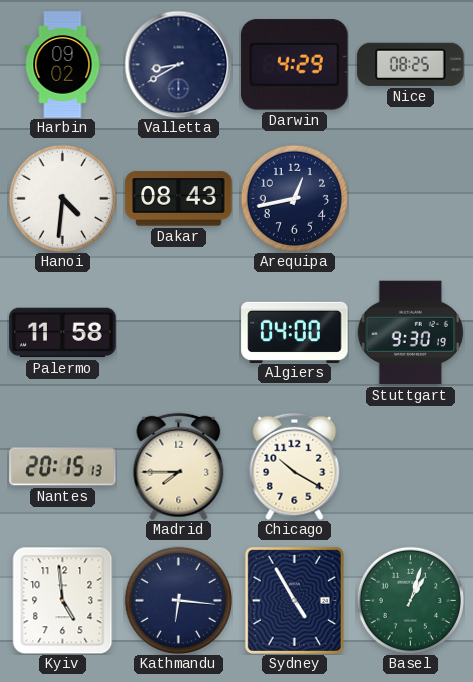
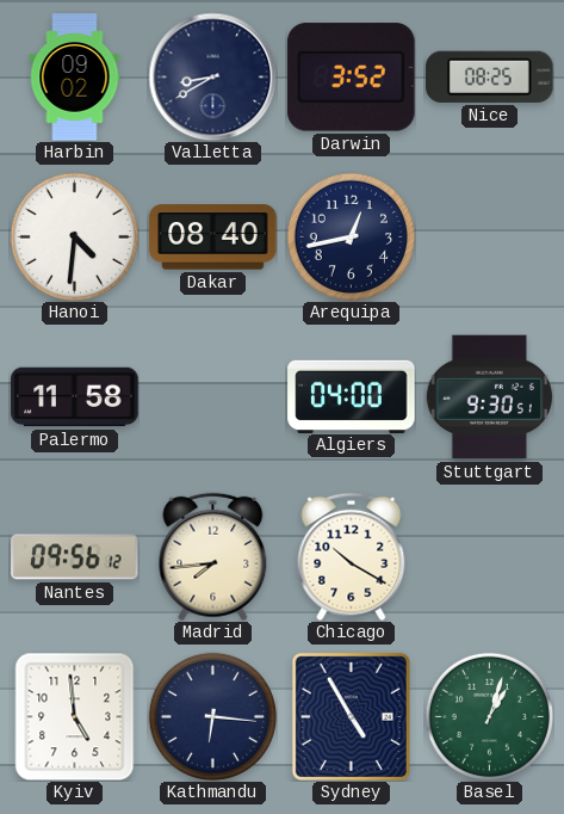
Darwin: 4:29 -> 3:52 (352, 78)
Dakar: 08:43 -> 08:40 (213, 238)
Stuttgart: 9:30:19 -> 9:30:51 (489, 397)
Nantes: 20:15 -> 09:56 (75, 557)
Madrid: 7:45 -> 7:44 (213, 556)
